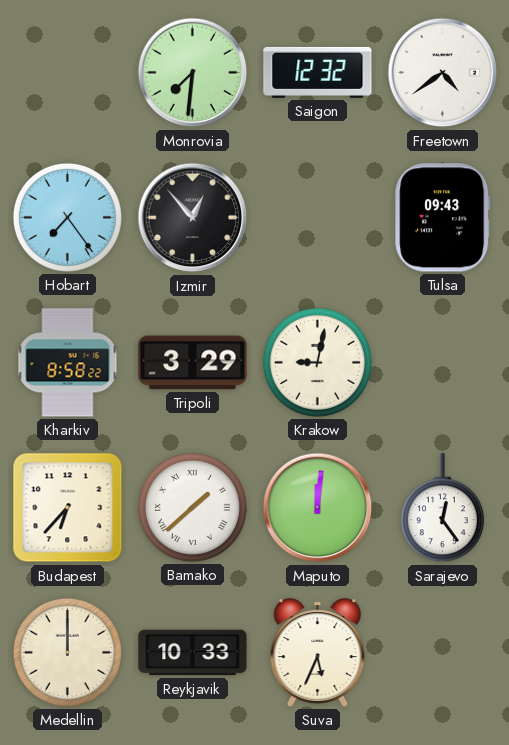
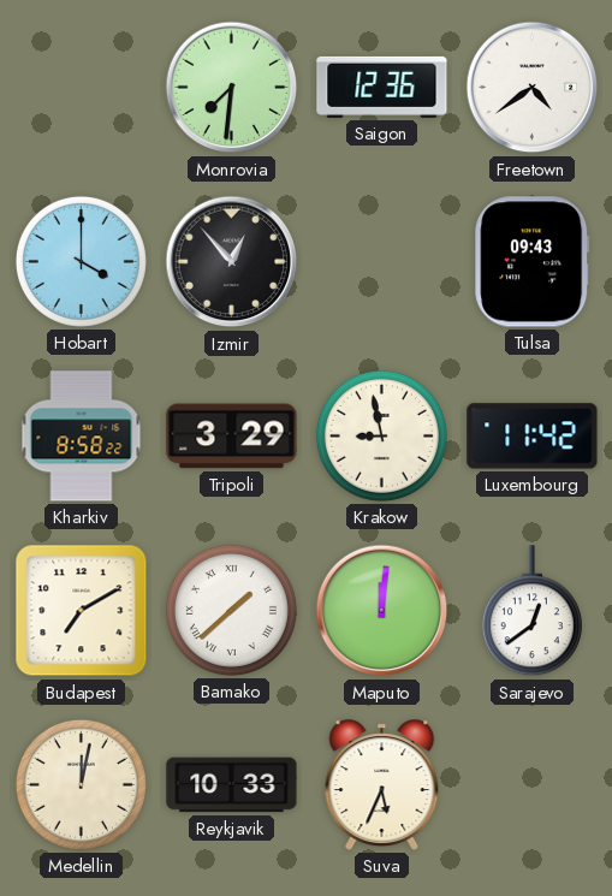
Saigon: 12:32 -> 12:36 (382, 87)
Hobart: 7:24 -> 4:00 (81, 261)
Krakow: 9:02 -> 8:58 (381, 435)
Luxembourg: none -> 11:42 (533, 437)
Budapest: 6:37 -> 7:10 (82, 611)
Sarajevo: 12:24 -> 12:39 (531, 611)
Medellin: 12:00 -> 12:02 (81, 784)
